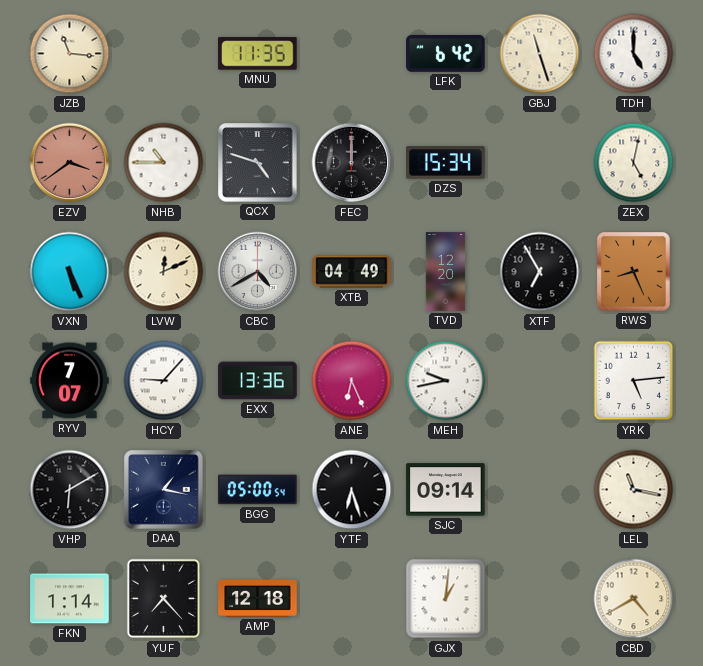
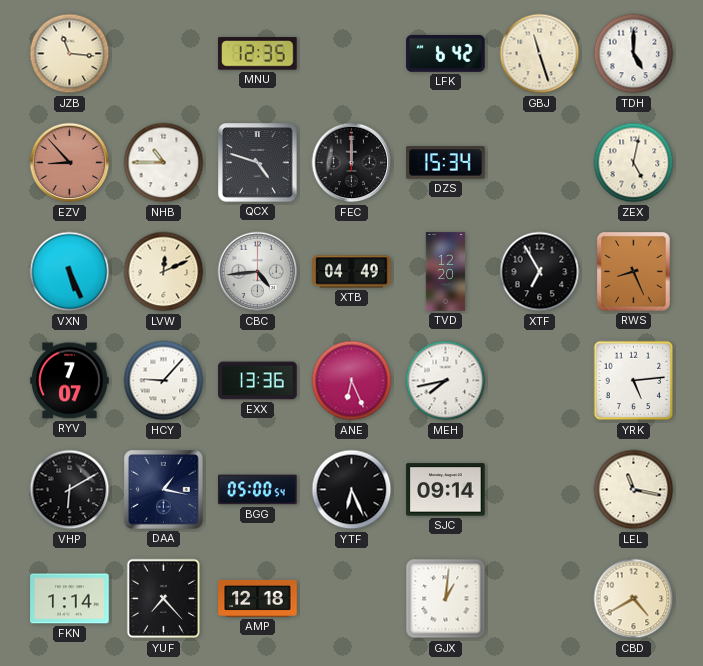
MNU: 11:35 -> 12:35 (258, 54)
EZV: 3:39 -> 8:53 (70, 163)
CBC: 4:40 -> 4:44 (258, 272)
MEH: 9:43 -> 7:43 (446, 381)
YTF: 6:27 -> 6:26 (352, 490)
